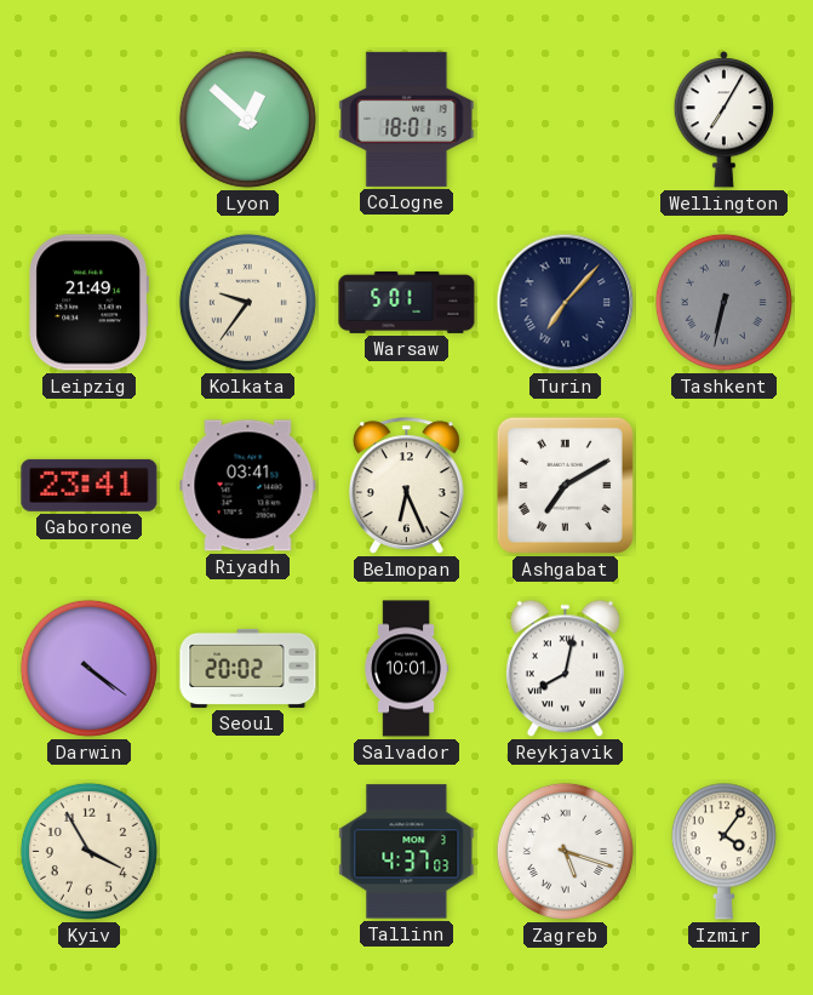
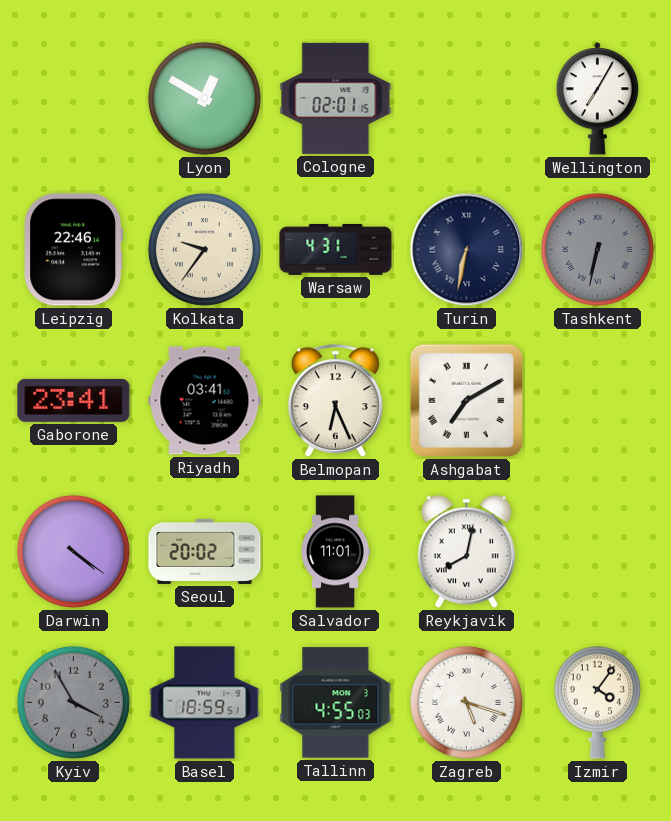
Lyon: 12:52 -> 12:50 (204, 98)
Cologne: 18:01 -> 02:01 (336, 98)
Leipzig: 21:49 -> 22:46 (74, 250)
Warsaw: 5:01 -> 4:31 (336, 249)
Turin: 7:07 -> 6:32 (467, 250)
Salvador: 10:01 -> 11:01 (335, 552)
Kyiv dial: cream -> grey (73, 702)
Basel: none -> 18:59 (205, 703)
Tallinn: 4:37 -> 4:55 (336, 703)
